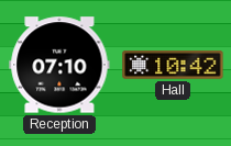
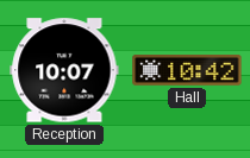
Reception: 07:10 -> 10:07 (64, 70)
